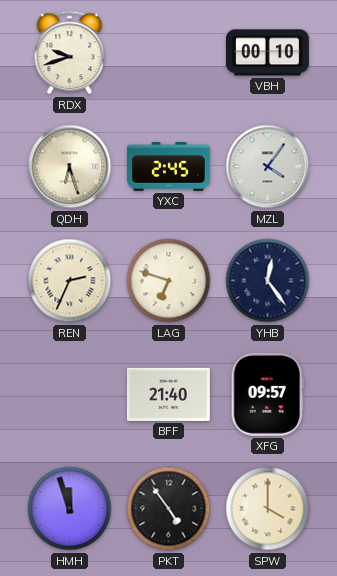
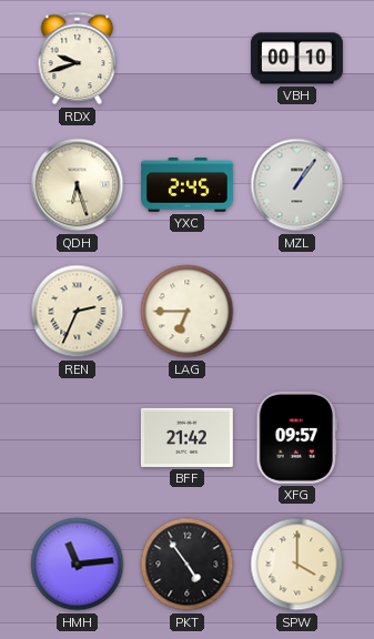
MZL: 4:06 -> 1:06 (297, 185)
LAG: 6:48 -> 6:45 (188, 312)
YHB: 12:24 -> none (268, 281)
BFF: 21:40 -> 21:42 (186, 437)
HMH: 11:57 -> 11:14 (78, 565)
